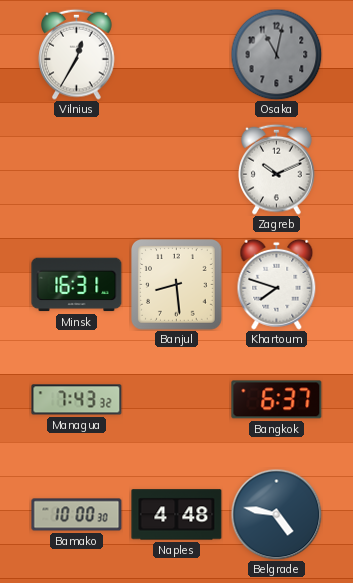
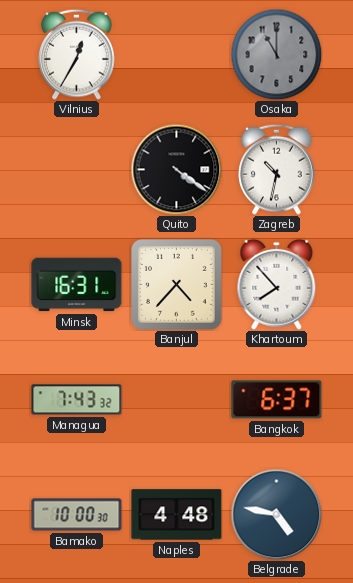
Osaka: 11:02 -> 11:00 (276, 54)
Quito: none -> 4:21 (176, 169)
Zagreb: 10:11 -> 10:32 (277, 169)
Banjul: 8:29 -> 4:37 (177, 285)
Khartoum: 7:48 -> 7:53 (277, 284)
